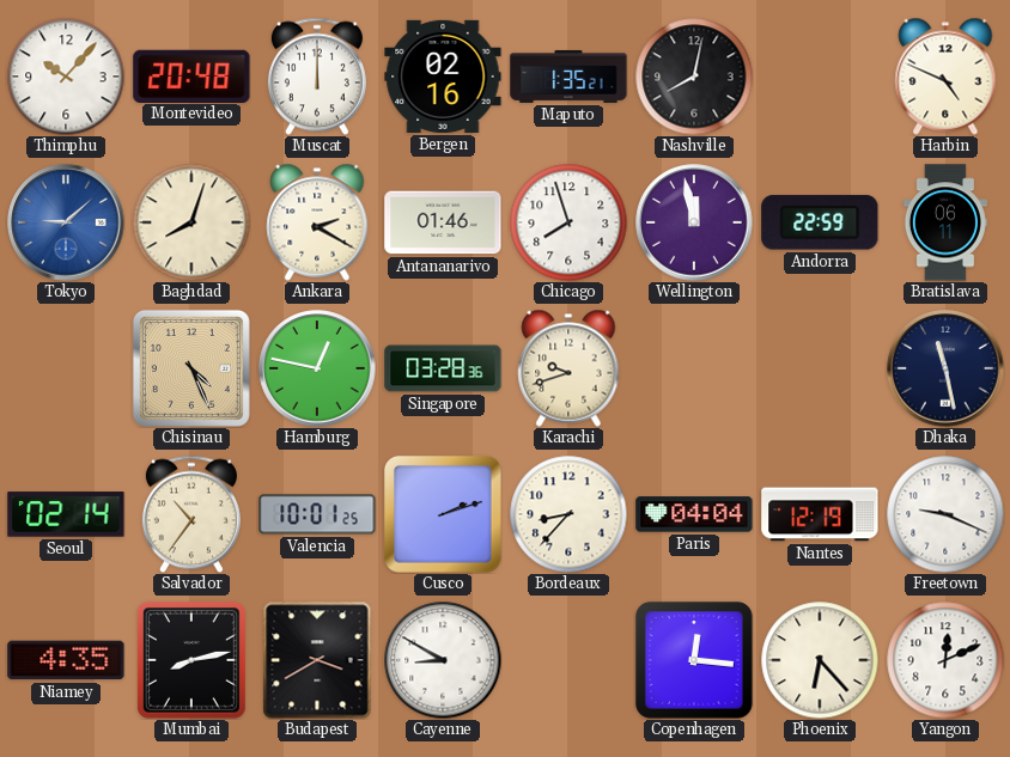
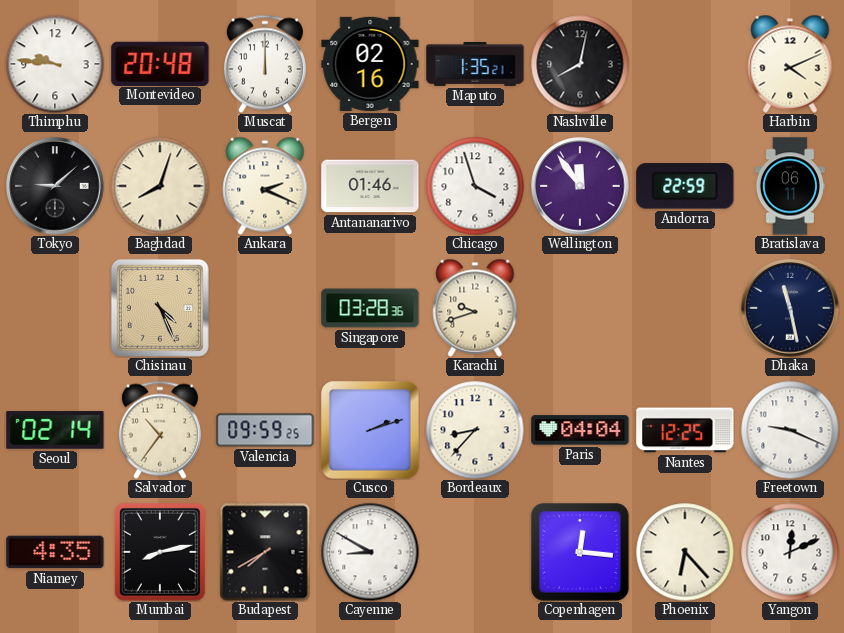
Thimphu: 10:07 -> 9:46 (55, 64)
Harbin: 4:49 -> 4:11 (790, 64)
Tokyo dial: blue -> black (55, 186)
Ankara: 2:20 -> 2:19 (265, 186)
Chicago: 7:57 -> 3:57 (475, 186)
Wellington: 11:58 -> 11:54 (580, 186)
Hamburg: 12:47 -> none (317, 368)
Valencia: 10:01 -> 09:59 (265, 430)
Nantes: 12:19 -> 12:25 (685, 430)
Budapest: 3:40 -> 7:40 (265, 552)
